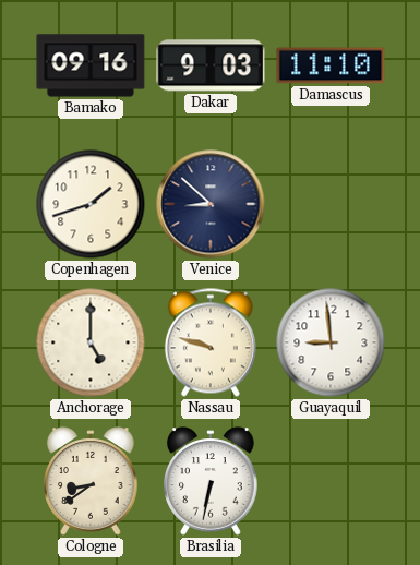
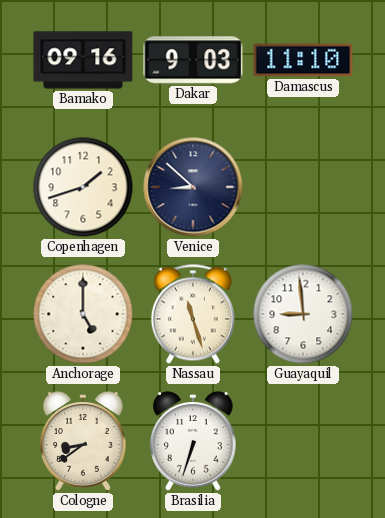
Nassau: 9:48 -> 11:27 (193, 314)
Brasilia: 6:32 -> 6:33 (193, 441)
